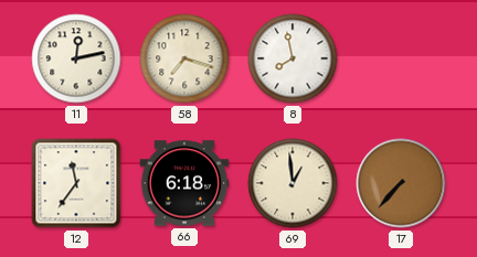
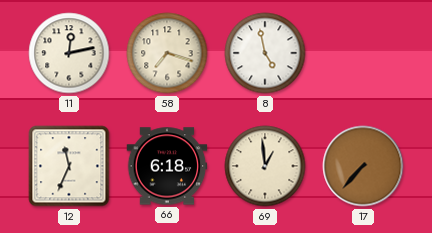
8: 7:58 -> 4:58 (265, 53)
12: 11:36 -> 11:34 (69, 166)
